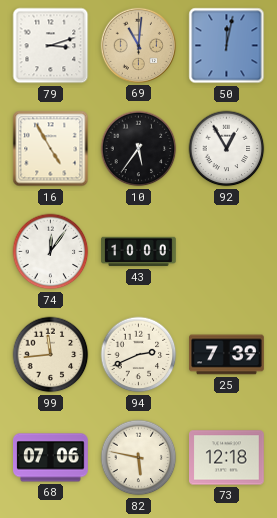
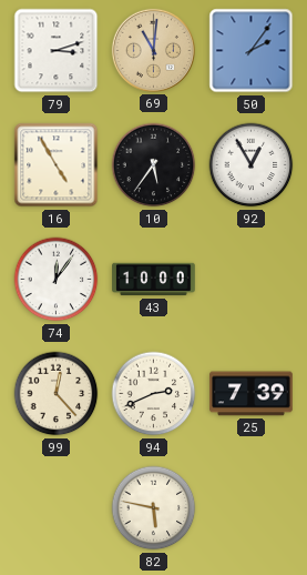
50: 12:02 -> 2:06 (252, 51)
99: 11:44 -> 12:23 (57, 394)
68: 07:06 -> none (51, 458)
73: 12:18 -> none (227, 458)
